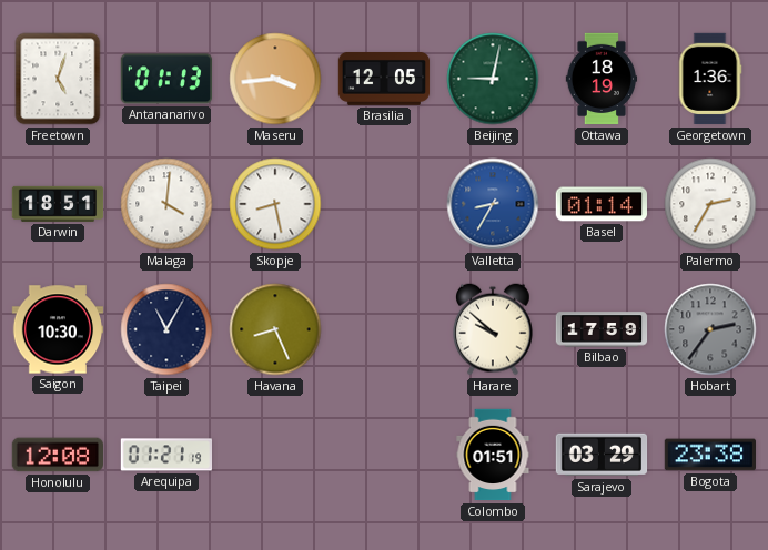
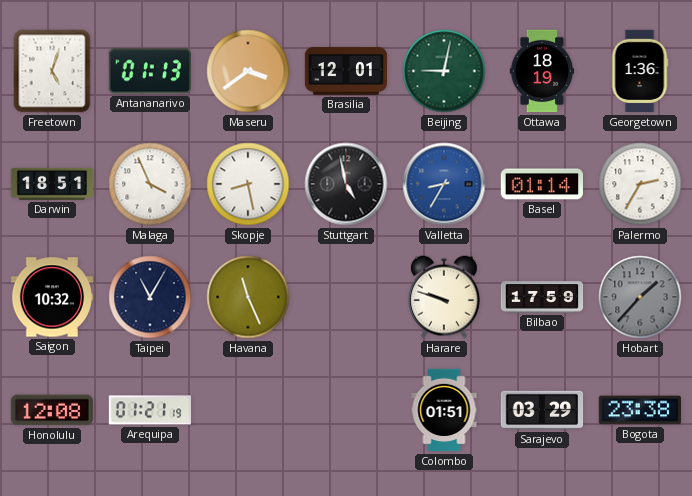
Maseru: 3:44 -> 3:39 (248, 71)
Brasilia: 12:05 -> 12:01 (346, 71)
Malaga: 4:01 -> 3:56 (150, 184)
Stuttgart: none -> 4:58 (346, 184)
Saigon: 10:30 -> 10:32 (52, 297)
Havana: 8:26 -> 11:26 (248, 297)
Harare: 9:52 -> 9:48 (445, 297)
Hobart: 2:36 -> 1:37 (640, 297)
